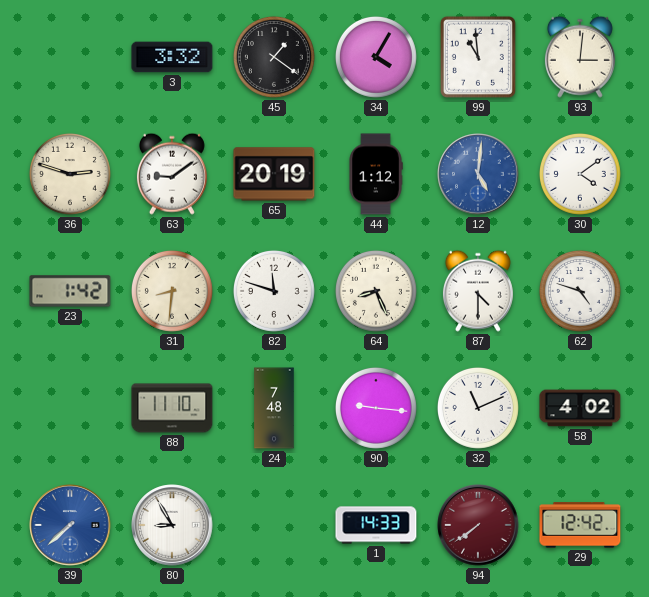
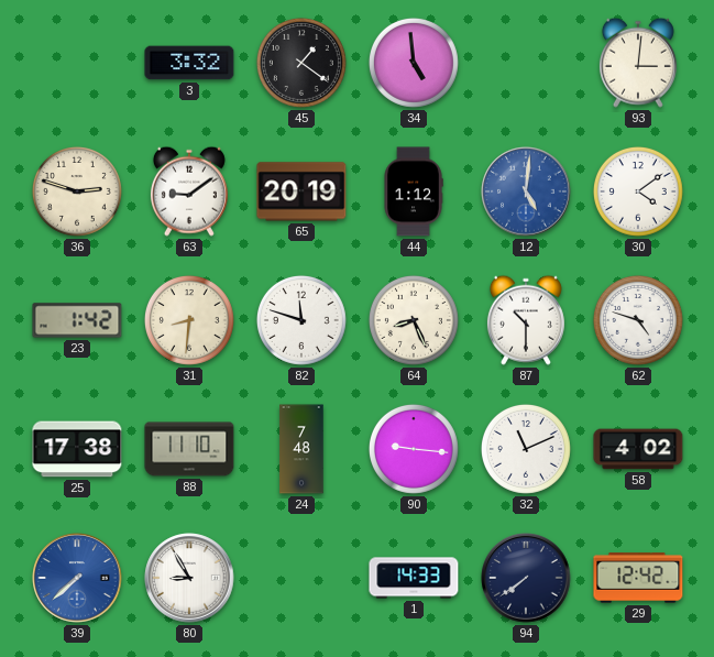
34: 4:05 -> 4:59 (414, 63)
99: 10:59 -> none (478, 57)
87: 4:30 -> 10:30 (526, 320)
25: none -> 17:38 (77, 449)
94 dial: burgundy -> navy (526, 578)
